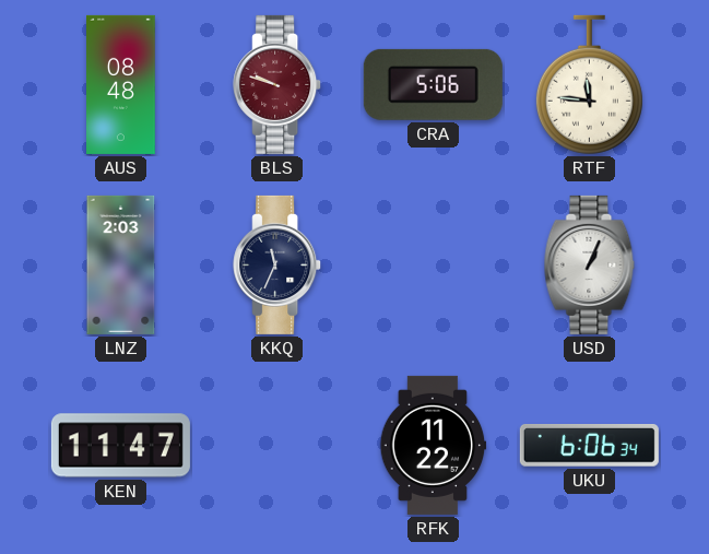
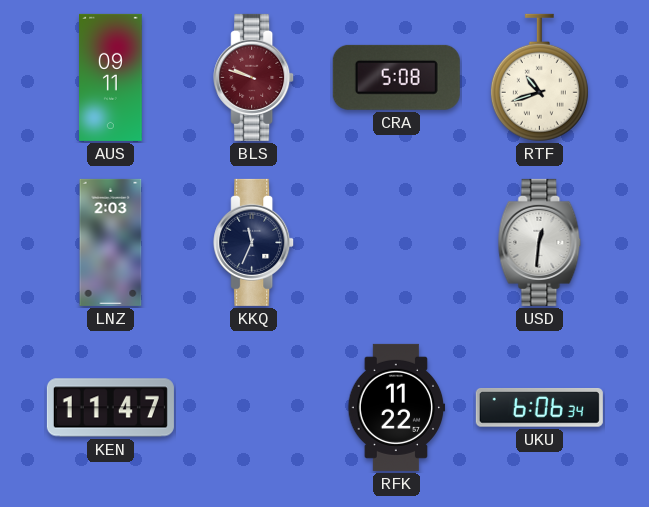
AUS: 08:48 -> 09:11 (111, 77)
CRA: 5:06 -> 5:08 (396, 77)
RTF: 11:46 -> 10:42 (539, 78)
USD: 1:04 -> 12:31 (540, 242)
